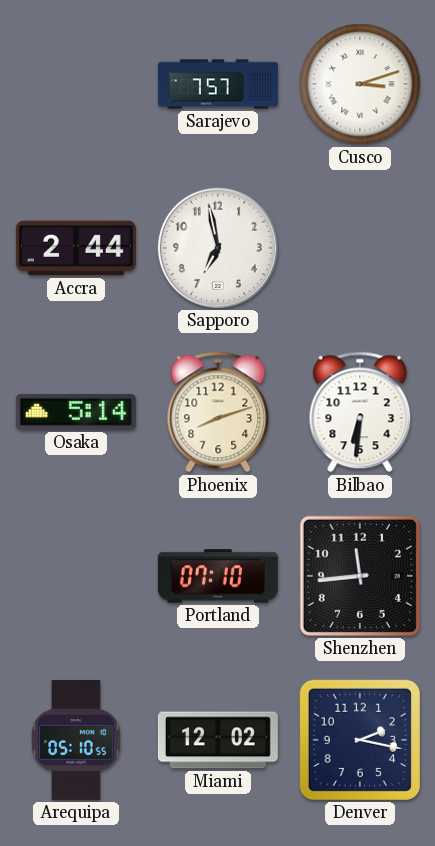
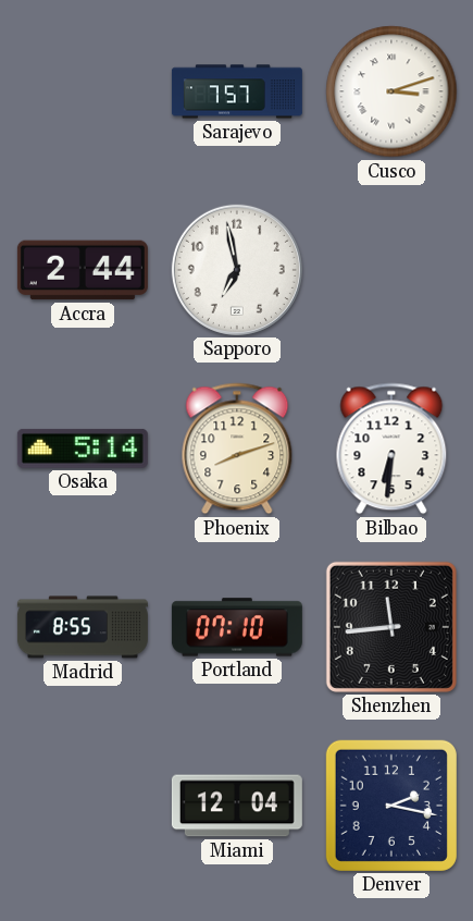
Madrid: none -> 8:55 (83, 627)
Arequipa: 05:10 -> none (76, 740)
Miami: 12:02 -> 12:04 (237, 806)
